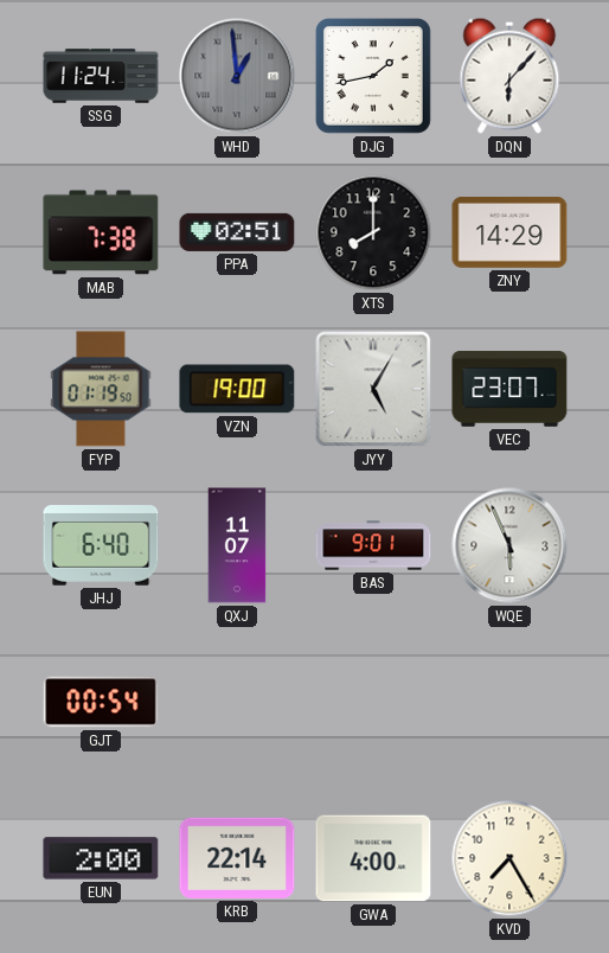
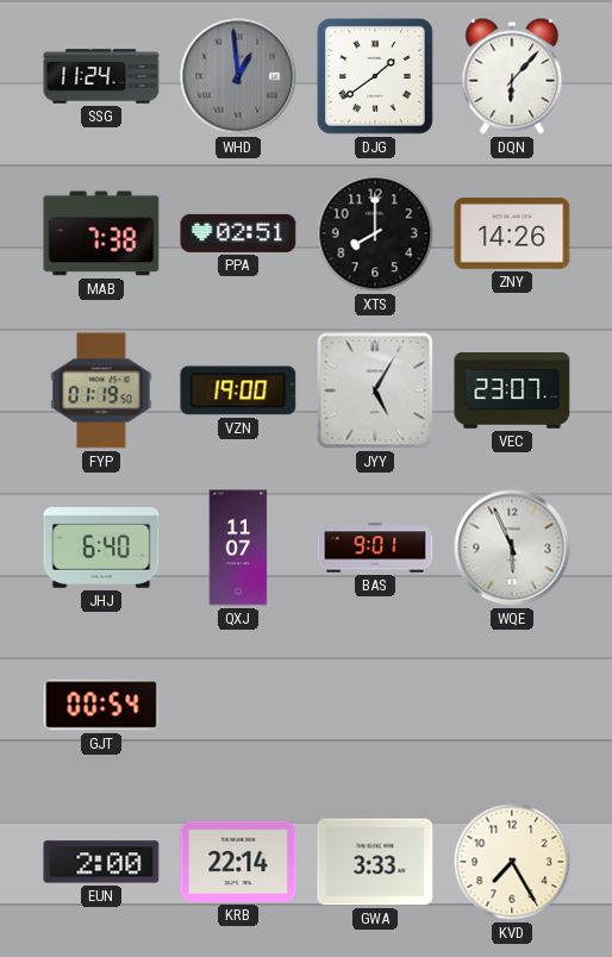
DJG: 1:43 -> 1:39 (375, 76)
ZNY: 14:29 -> 14:26 (512, 233)
GWA: 4:00 -> 3:33 (375, 862)
